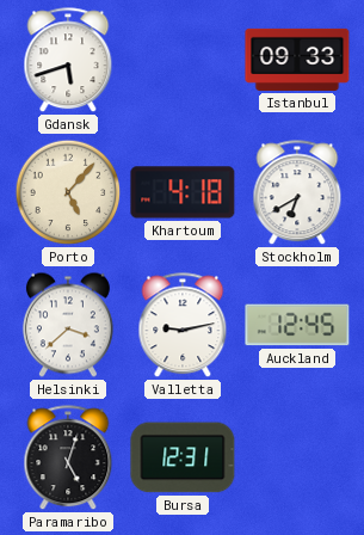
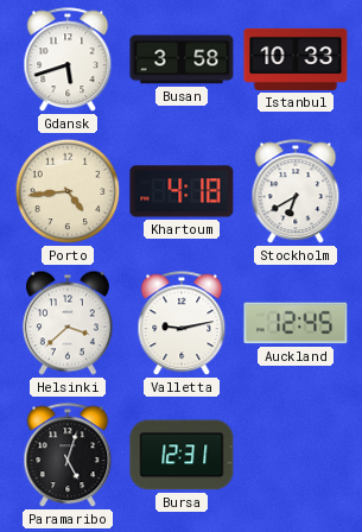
Busan: none -> 3:58 (182, 59)
Istanbul: 09:33 -> 10:33 (296, 59)
Porto: 5:07 -> 4:44 (68, 191)
